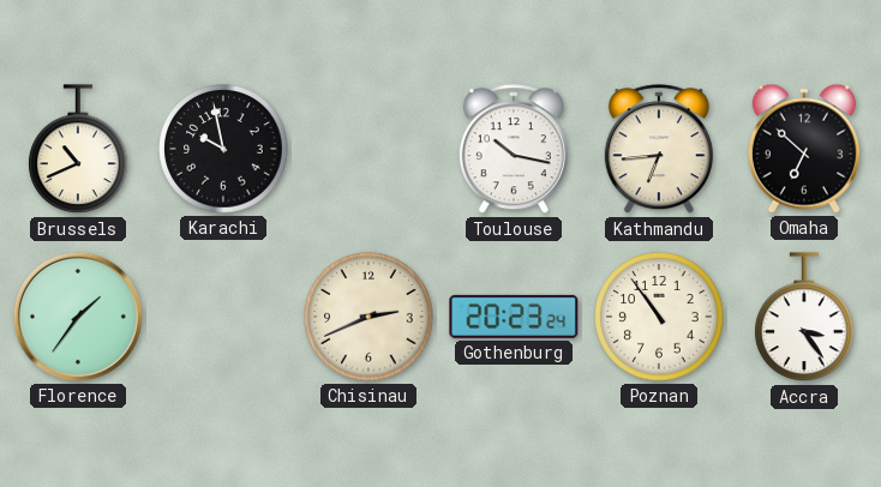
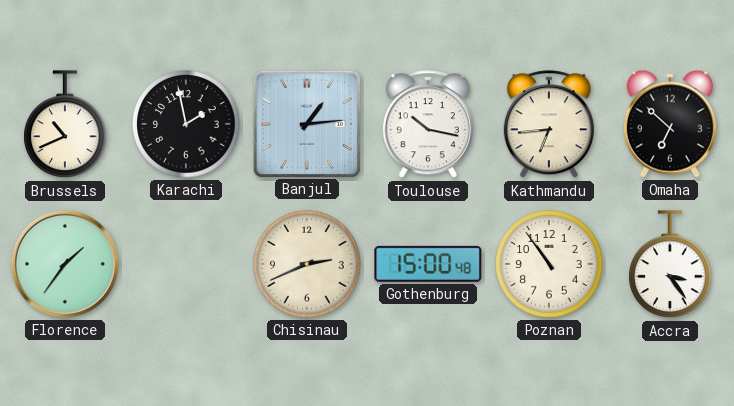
Karachi: 9:58 -> 1:58 (186, 124)
Banjul: none -> 1:14 (306, 123)
Gothenburg: 20:23 -> 15:00 (428, 264)
